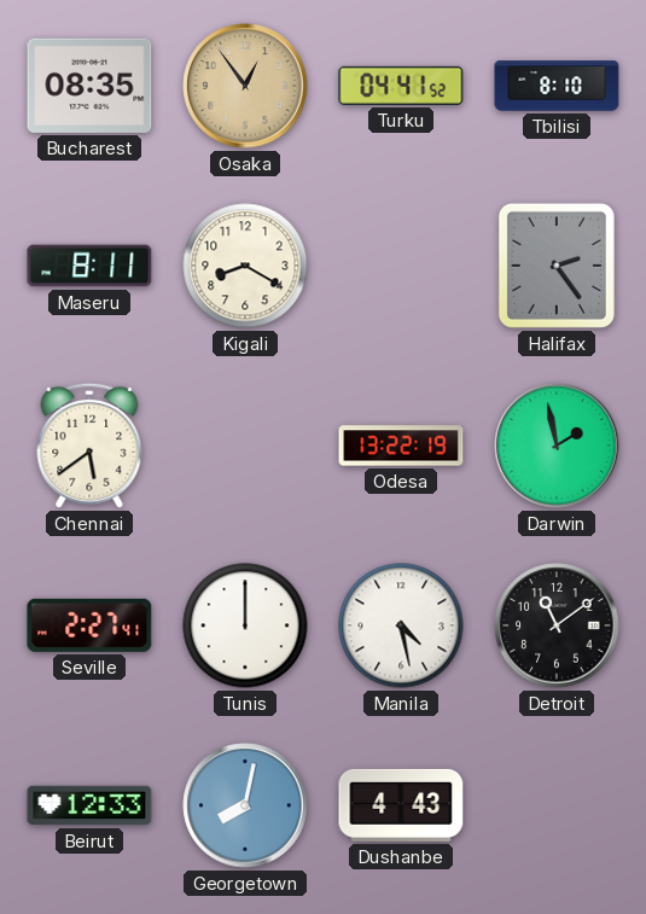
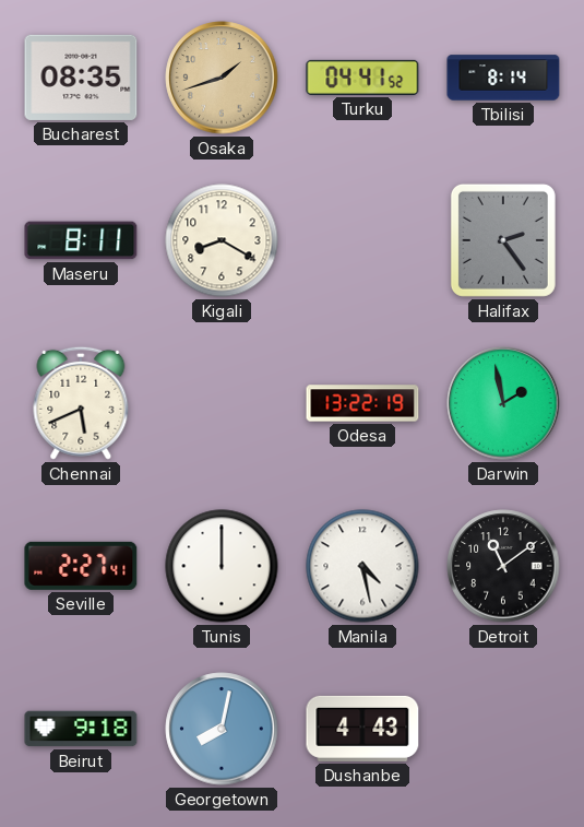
Osaka: 12:54 -> 1:42 (222, 78)
Tbilisi: 8:10 -> 8:14 (503, 78)
Chennai: 5:39 -> 5:41 (81, 403)
Beirut: 12:33 -> 9:18 (81, 729)
